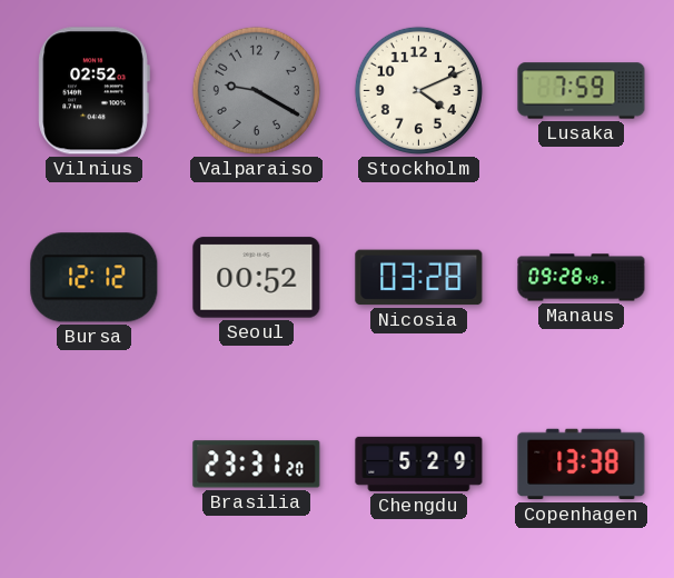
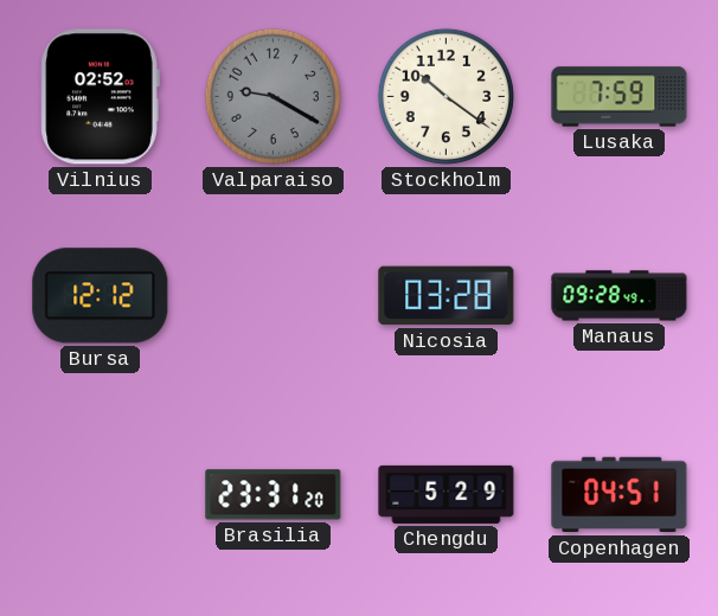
Stockholm: 4:11 -> 10:21 (445, 96)
Seoul: 00:52 -> none (257, 278)
Copenhagen: 13:38 -> 04:51 (620, 495)
